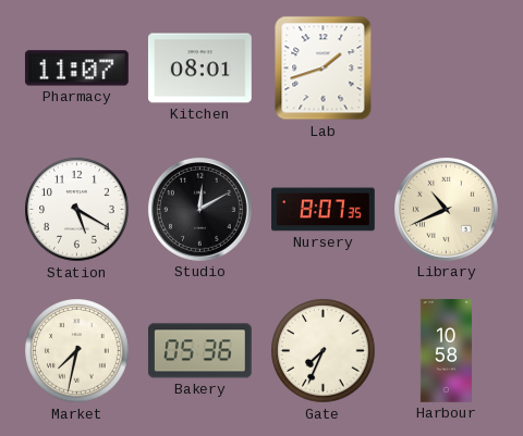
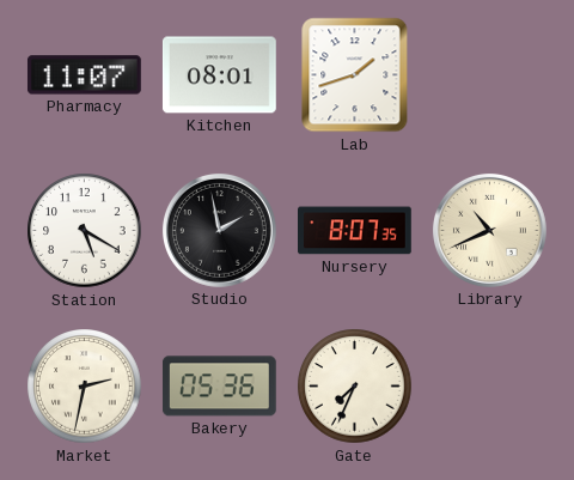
Studio: 12:10 -> 1:58 (219, 230)
Market: 7:32 -> 2:32 (85, 387)
Harbour: 10:58 -> none (446, 351)
